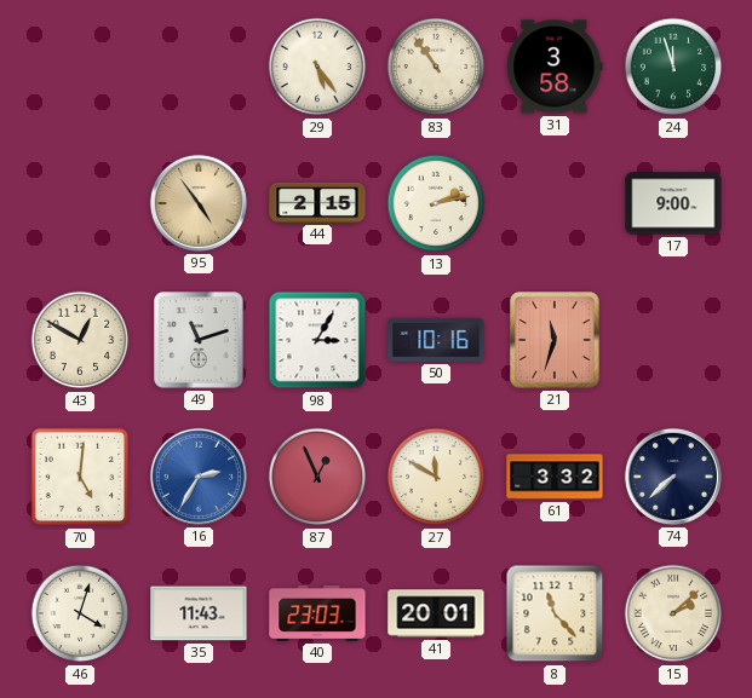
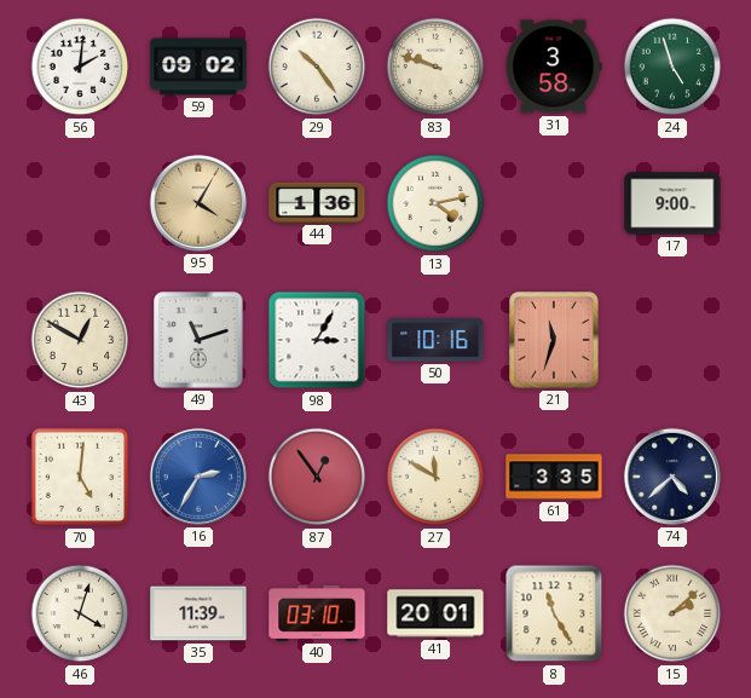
56: none -> 2:01 (80, 67)
59: none -> 09:02 (198, 67)
29: 5:24 -> 10:24 (317, 67)
83: 10:54 -> 9:48 (435, 67)
24: 11:57 -> 4:57 (672, 67)
95: 4:54 -> 4:05 (198, 203)
44: 2:15 -> 1:36 (317, 202)
13: 2:13 -> 4:13 (435, 203)
87: 12:56 -> 12:54 (317, 477)
61: 3:32 -> 3:35 (554, 477)
74: 7:38 -> 4:38 (672, 477)
35: 11:43 -> 11:39 (198, 613)
40: 23:03 -> 03:10 (317, 613)
8: 11:23 -> 11:25 (554, 613)
